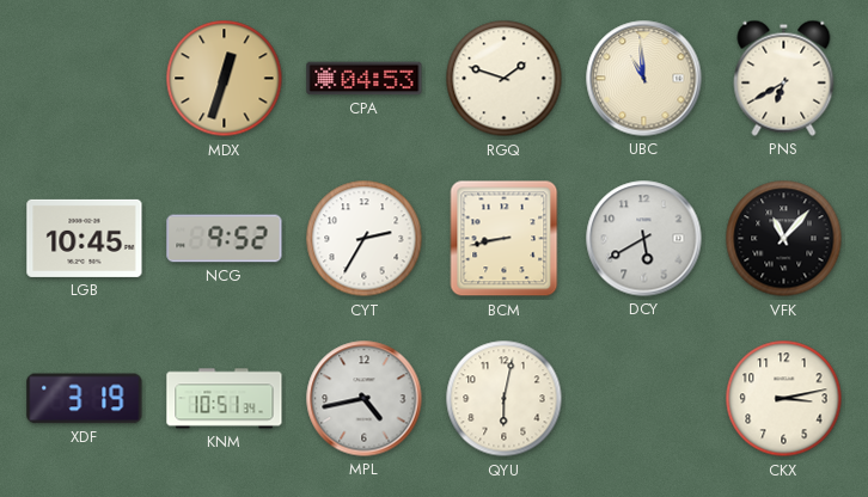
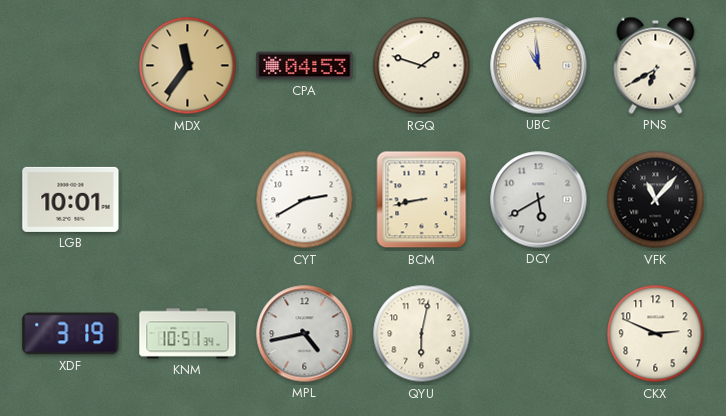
MDX: 12:33 -> 11:36 (188, 66)
LGB: 10:45 -> 10:01 (71, 199)
NCG: 9:52 -> none (225, 239)
CYT: 2:35 -> 2:40 (305, 200)
CKX: 3:13 -> 2:49 (656, 334)
